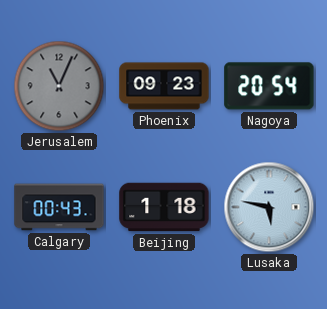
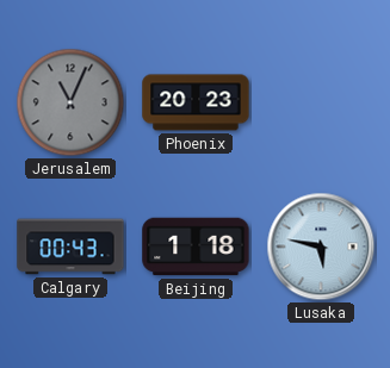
Phoenix: 09:23 -> 20:23 (196, 102)
Nagoya: 20:54 -> none (269, 86)
